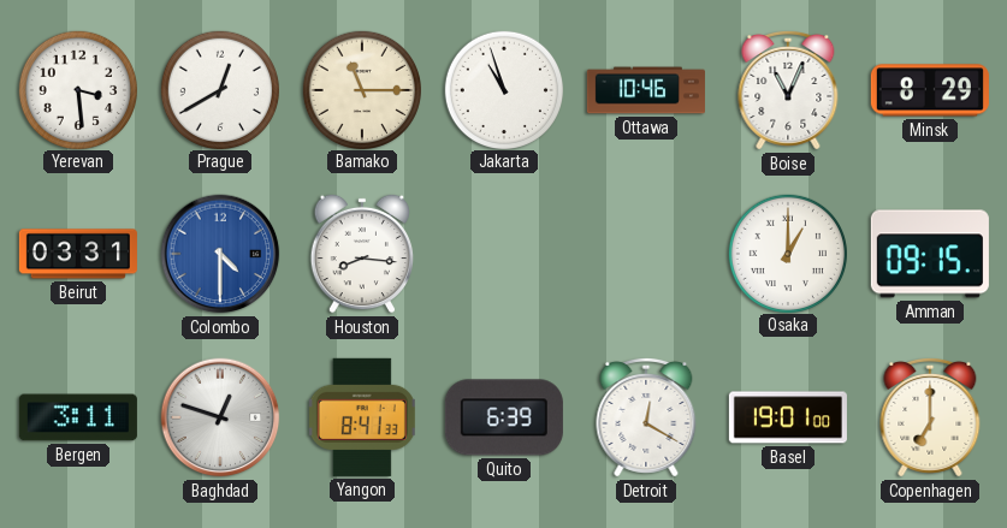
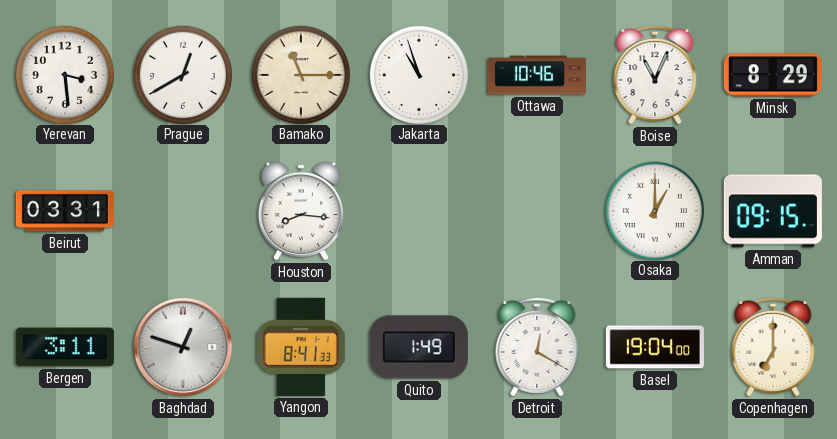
Colombo: 4:30 -> none (220, 254)
Quito: 6:39 -> 1:49 (419, 347)
Basel: 19:01 -> 19:04 (655, 347)
